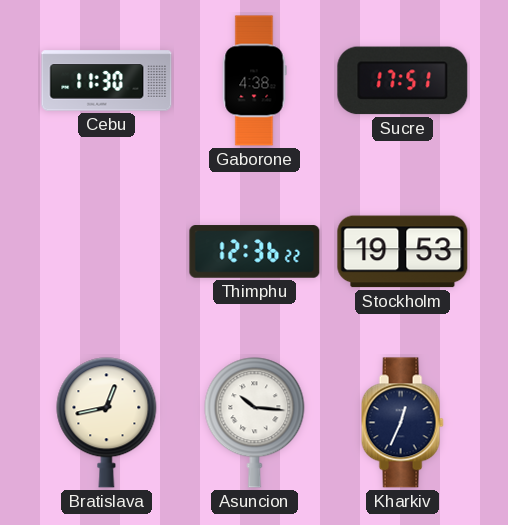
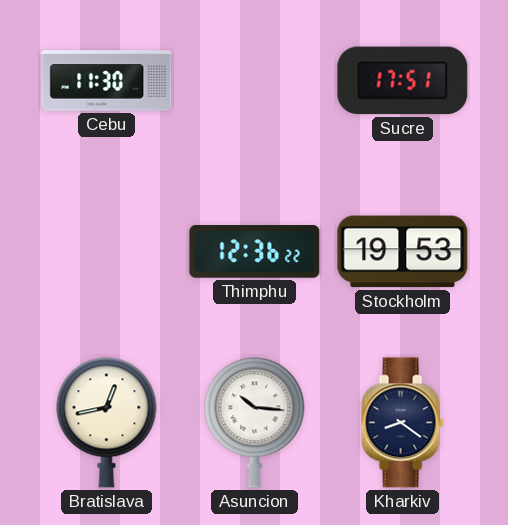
Gaborone: 4:38 -> none (254, 81)
Kharkiv: 12:34 -> 8:21 (402, 423)
